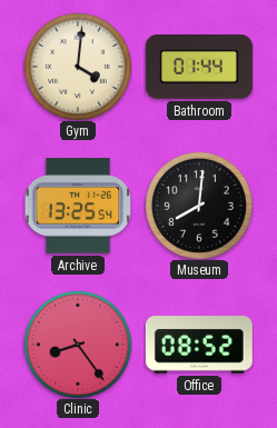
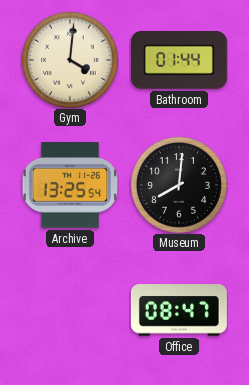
Clinic: 8:24 -> none (78, 345)
Office: 08:52 -> 08:47 (179, 310)
